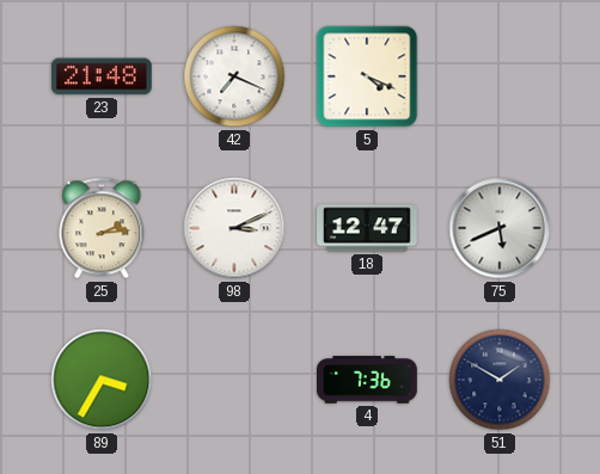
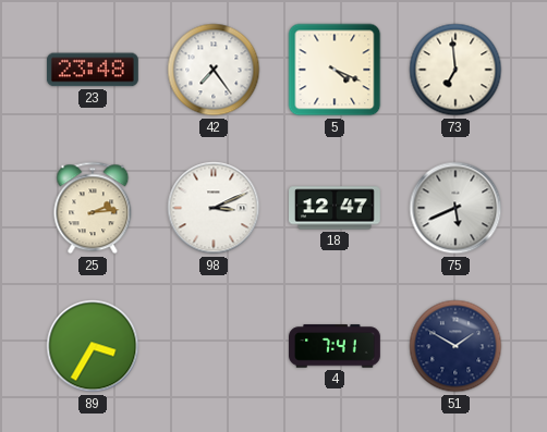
23: 21:48 -> 23:48 (93, 70)
42: 7:19 -> 7:24 (214, 70)
73: none -> 6:59 (455, 70)
4: 7:36 -> 7:41 (336, 346)
